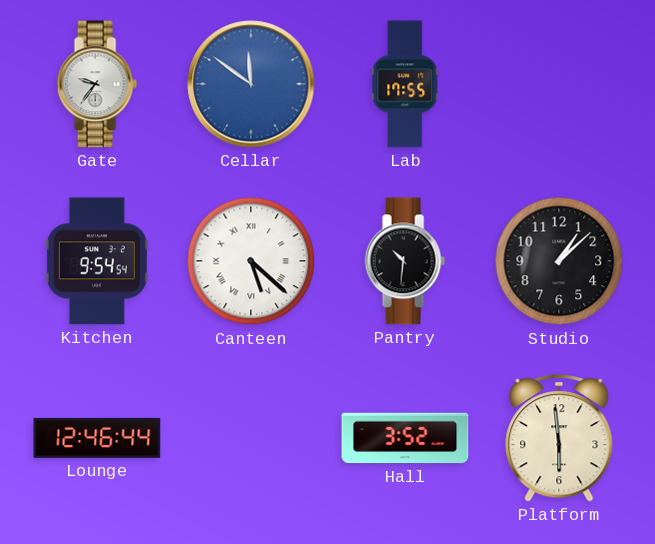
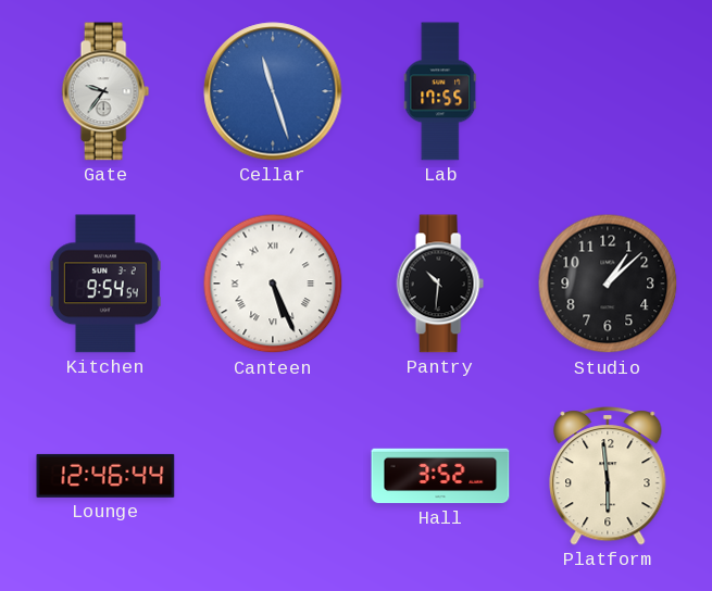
Cellar: 11:51 -> 11:27 (273, 91)
Canteen: 5:22 -> 5:26 (273, 284)
